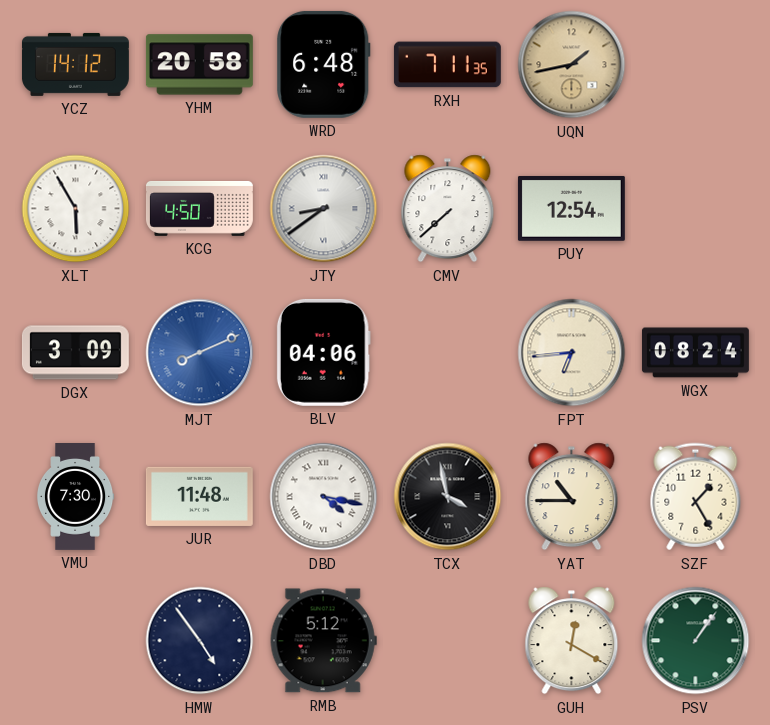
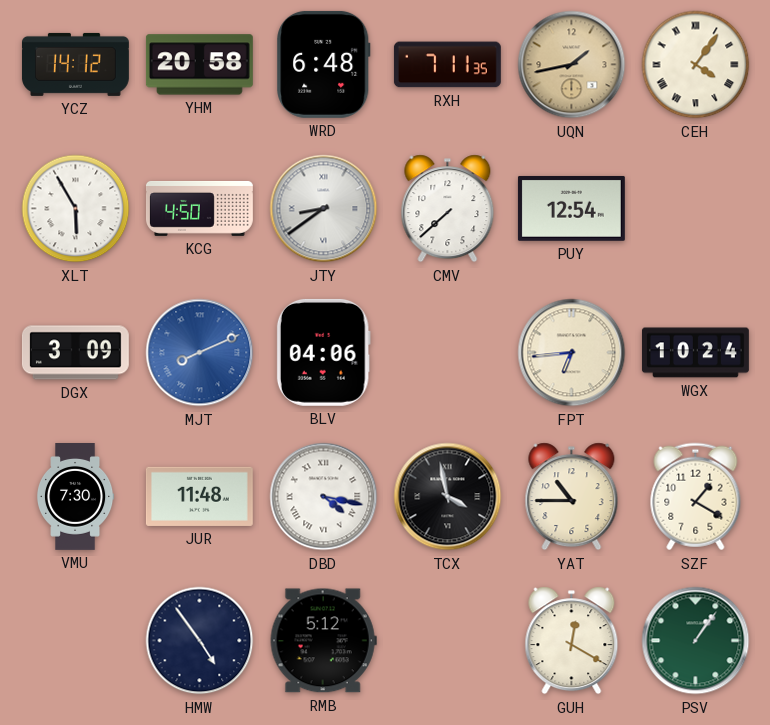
CEH: none -> 4:06 (696, 65)
WGX: 08:24 -> 10:24 (695, 353)
SZF: 1:25 -> 1:20 (696, 497)
